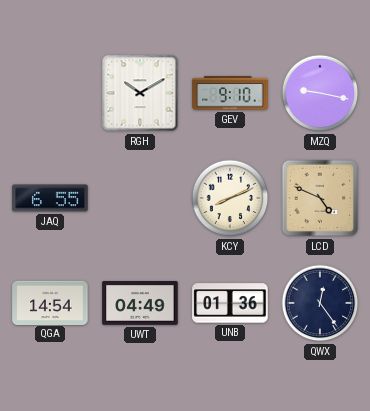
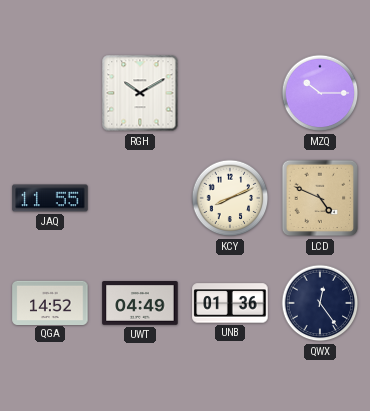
GEV: 9:10 -> none (230, 93)
MZQ: 9:17 -> 10:15 (320, 93)
JAQ: 6:55 -> 11:55 (50, 198)
QGA: 14:54 -> 14:52 (50, 302)
